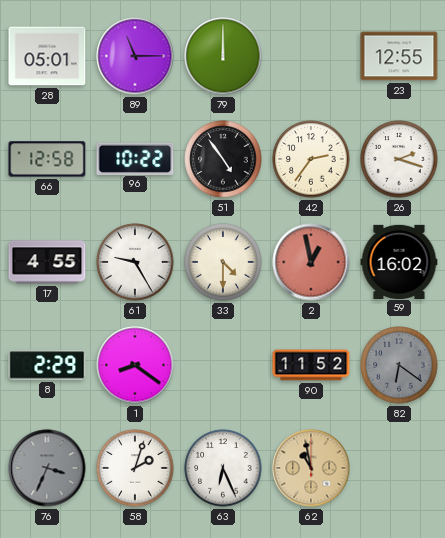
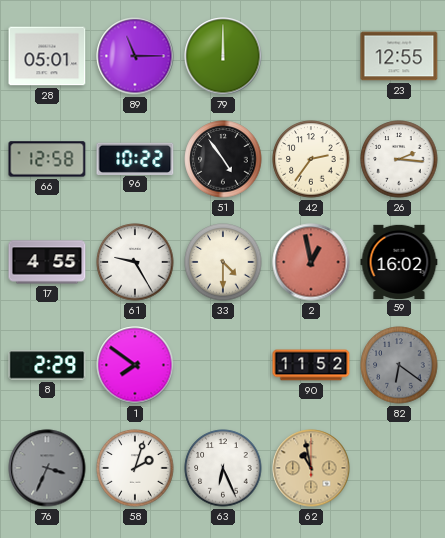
26: 2:18 -> 2:16 (399, 159)
1: 8:21 -> 7:51 (135, 365)
